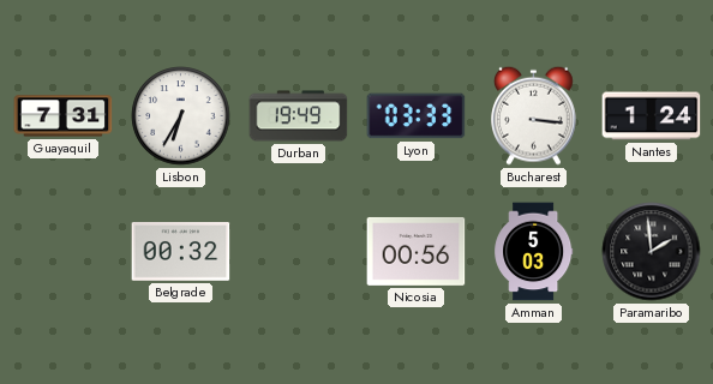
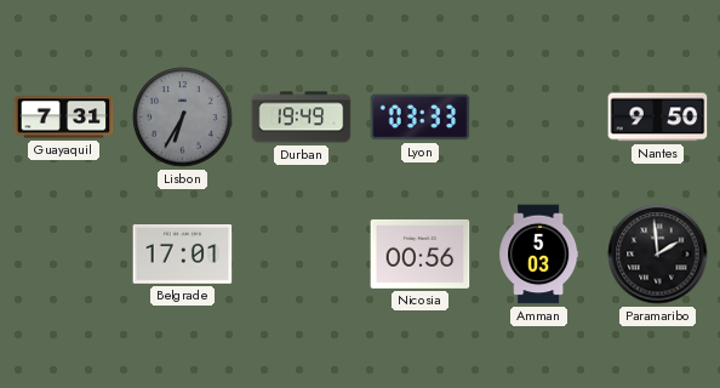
Lisbon dial: white -> grey (183, 118)
Bucharest: 3:16 -> none (534, 115)
Nantes: 1:24 -> 9:50 (658, 118)
Belgrade: 00:32 -> 17:01 (183, 255)
